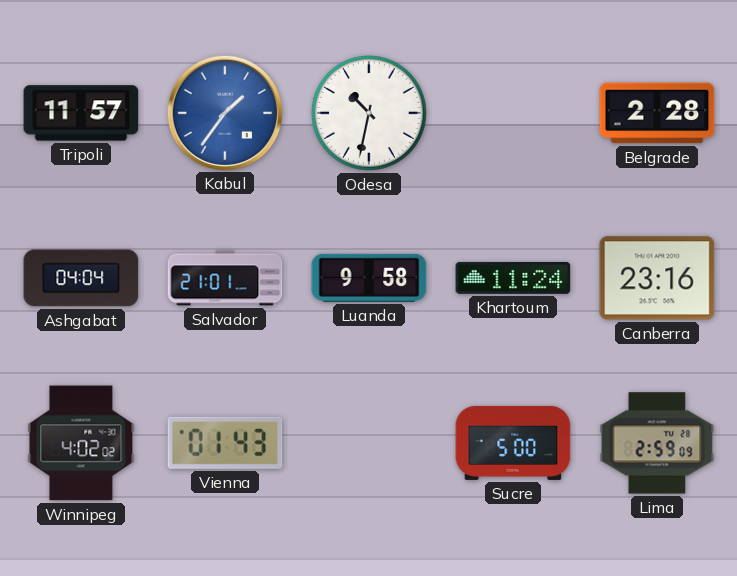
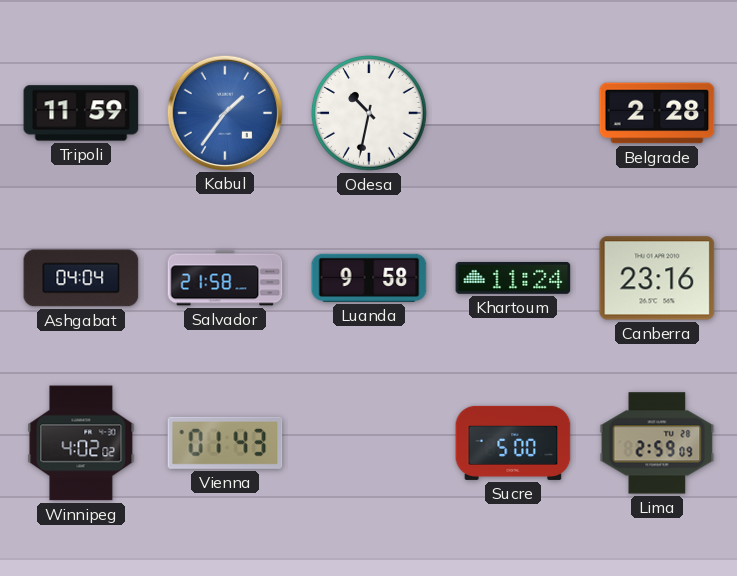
Tripoli: 11:57 -> 11:59 (81, 113)
Salvador: 21:01 -> 21:58 (225, 278)
